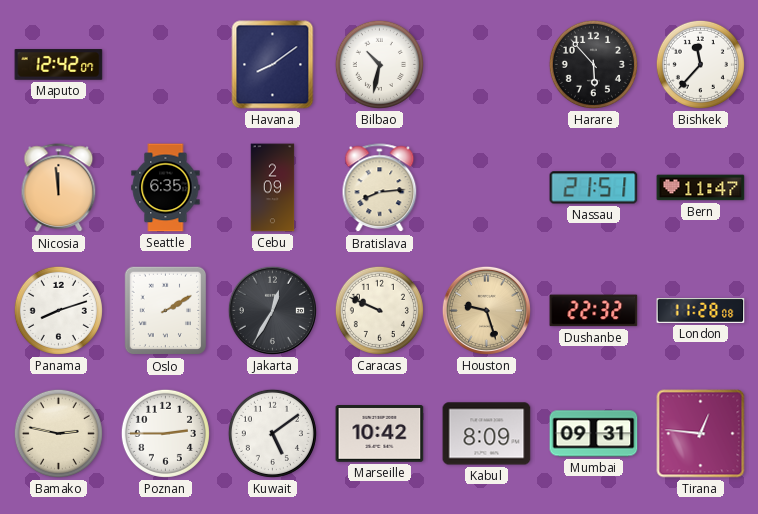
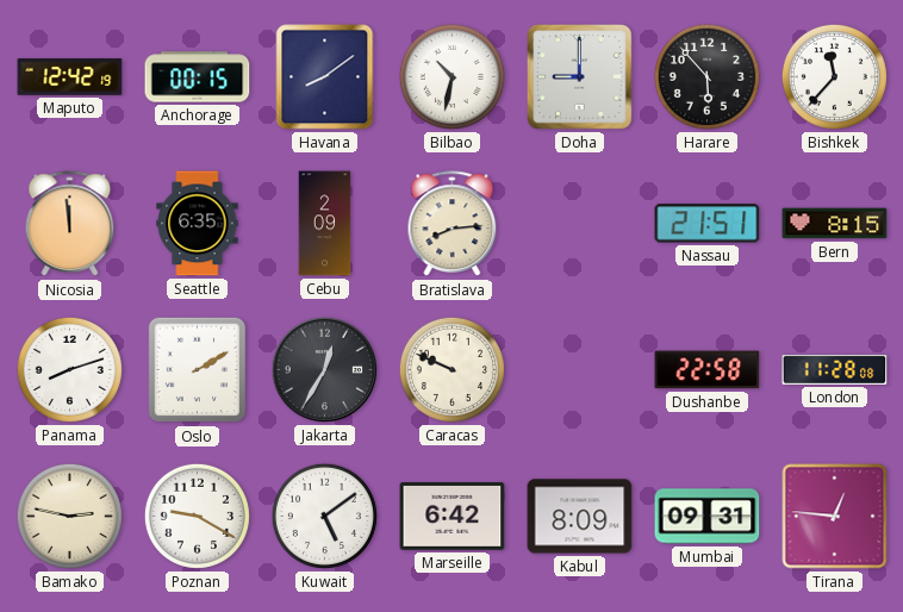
Maputo: 12:42:07 -> 12:42:19 (70, 77)
Anchorage: none -> 00:15 (198, 77)
Doha: none -> 9:00 (580, 77)
Bern: 11:47 -> 8:15 (835, 224)
Houston: 9:27 -> none (486, 310)
Dushanbe: 22:32 -> 22:58 (708, 370)
Poznan: 2:45 -> 9:20 (197, 516)
Marseille: 10:42 -> 6:42 (453, 517)
